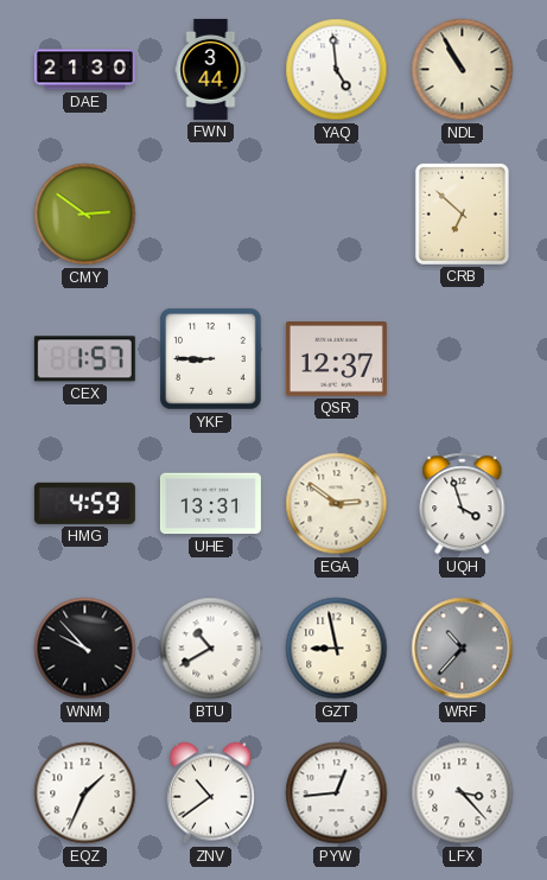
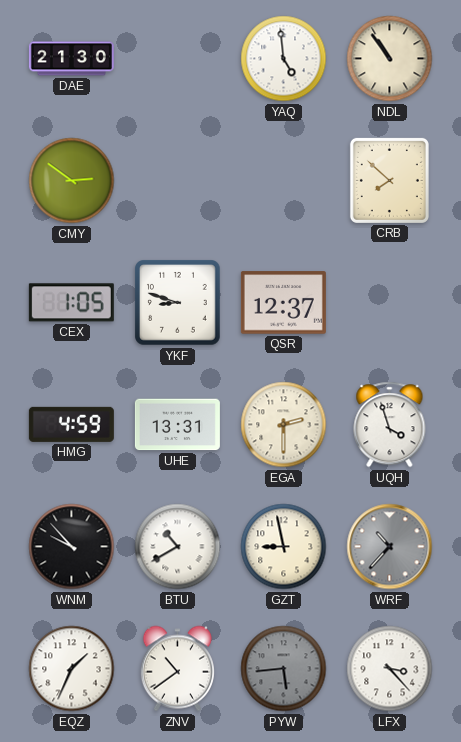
FWN: 3:44 -> none (211, 69)
NDL: 10:55 -> 10:54 (390, 59)
CRB: 6:52 -> 7:52 (389, 180)
CEX: 1:57 -> 1:05 (71, 303)
YKF: 8:45 -> 8:48 (178, 303)
EGA: 2:51 -> 2:30 (284, 425)
PYW: 12:44 -> 5:44 (284, 669)
PYW dial: white -> grey (284, 669)
